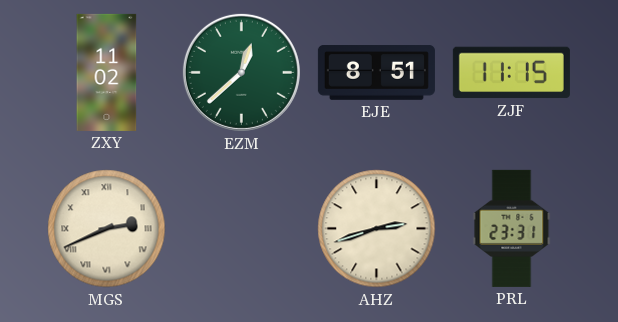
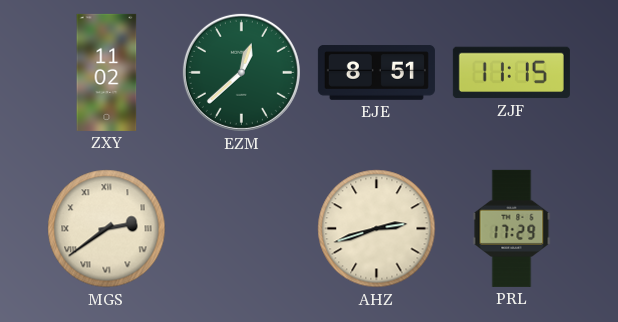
MGS: 2:41 -> 2:39 (107, 229)
PRL: 23:31 -> 17:29 (512, 228)
